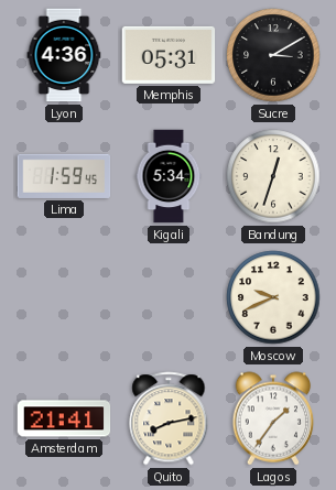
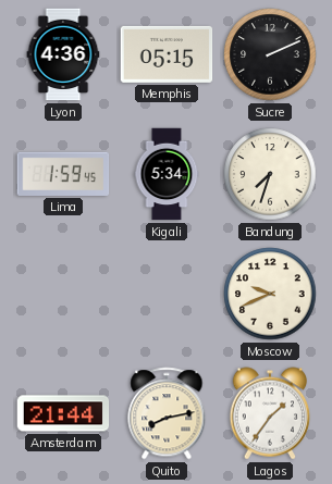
Memphis: 05:31 -> 05:15 (167, 54)
Sucre: 3:10 -> 2:11 (270, 54)
Bandung: 12:33 -> 7:33 (270, 174)
Amsterdam: 21:41 -> 21:44 (63, 413)
